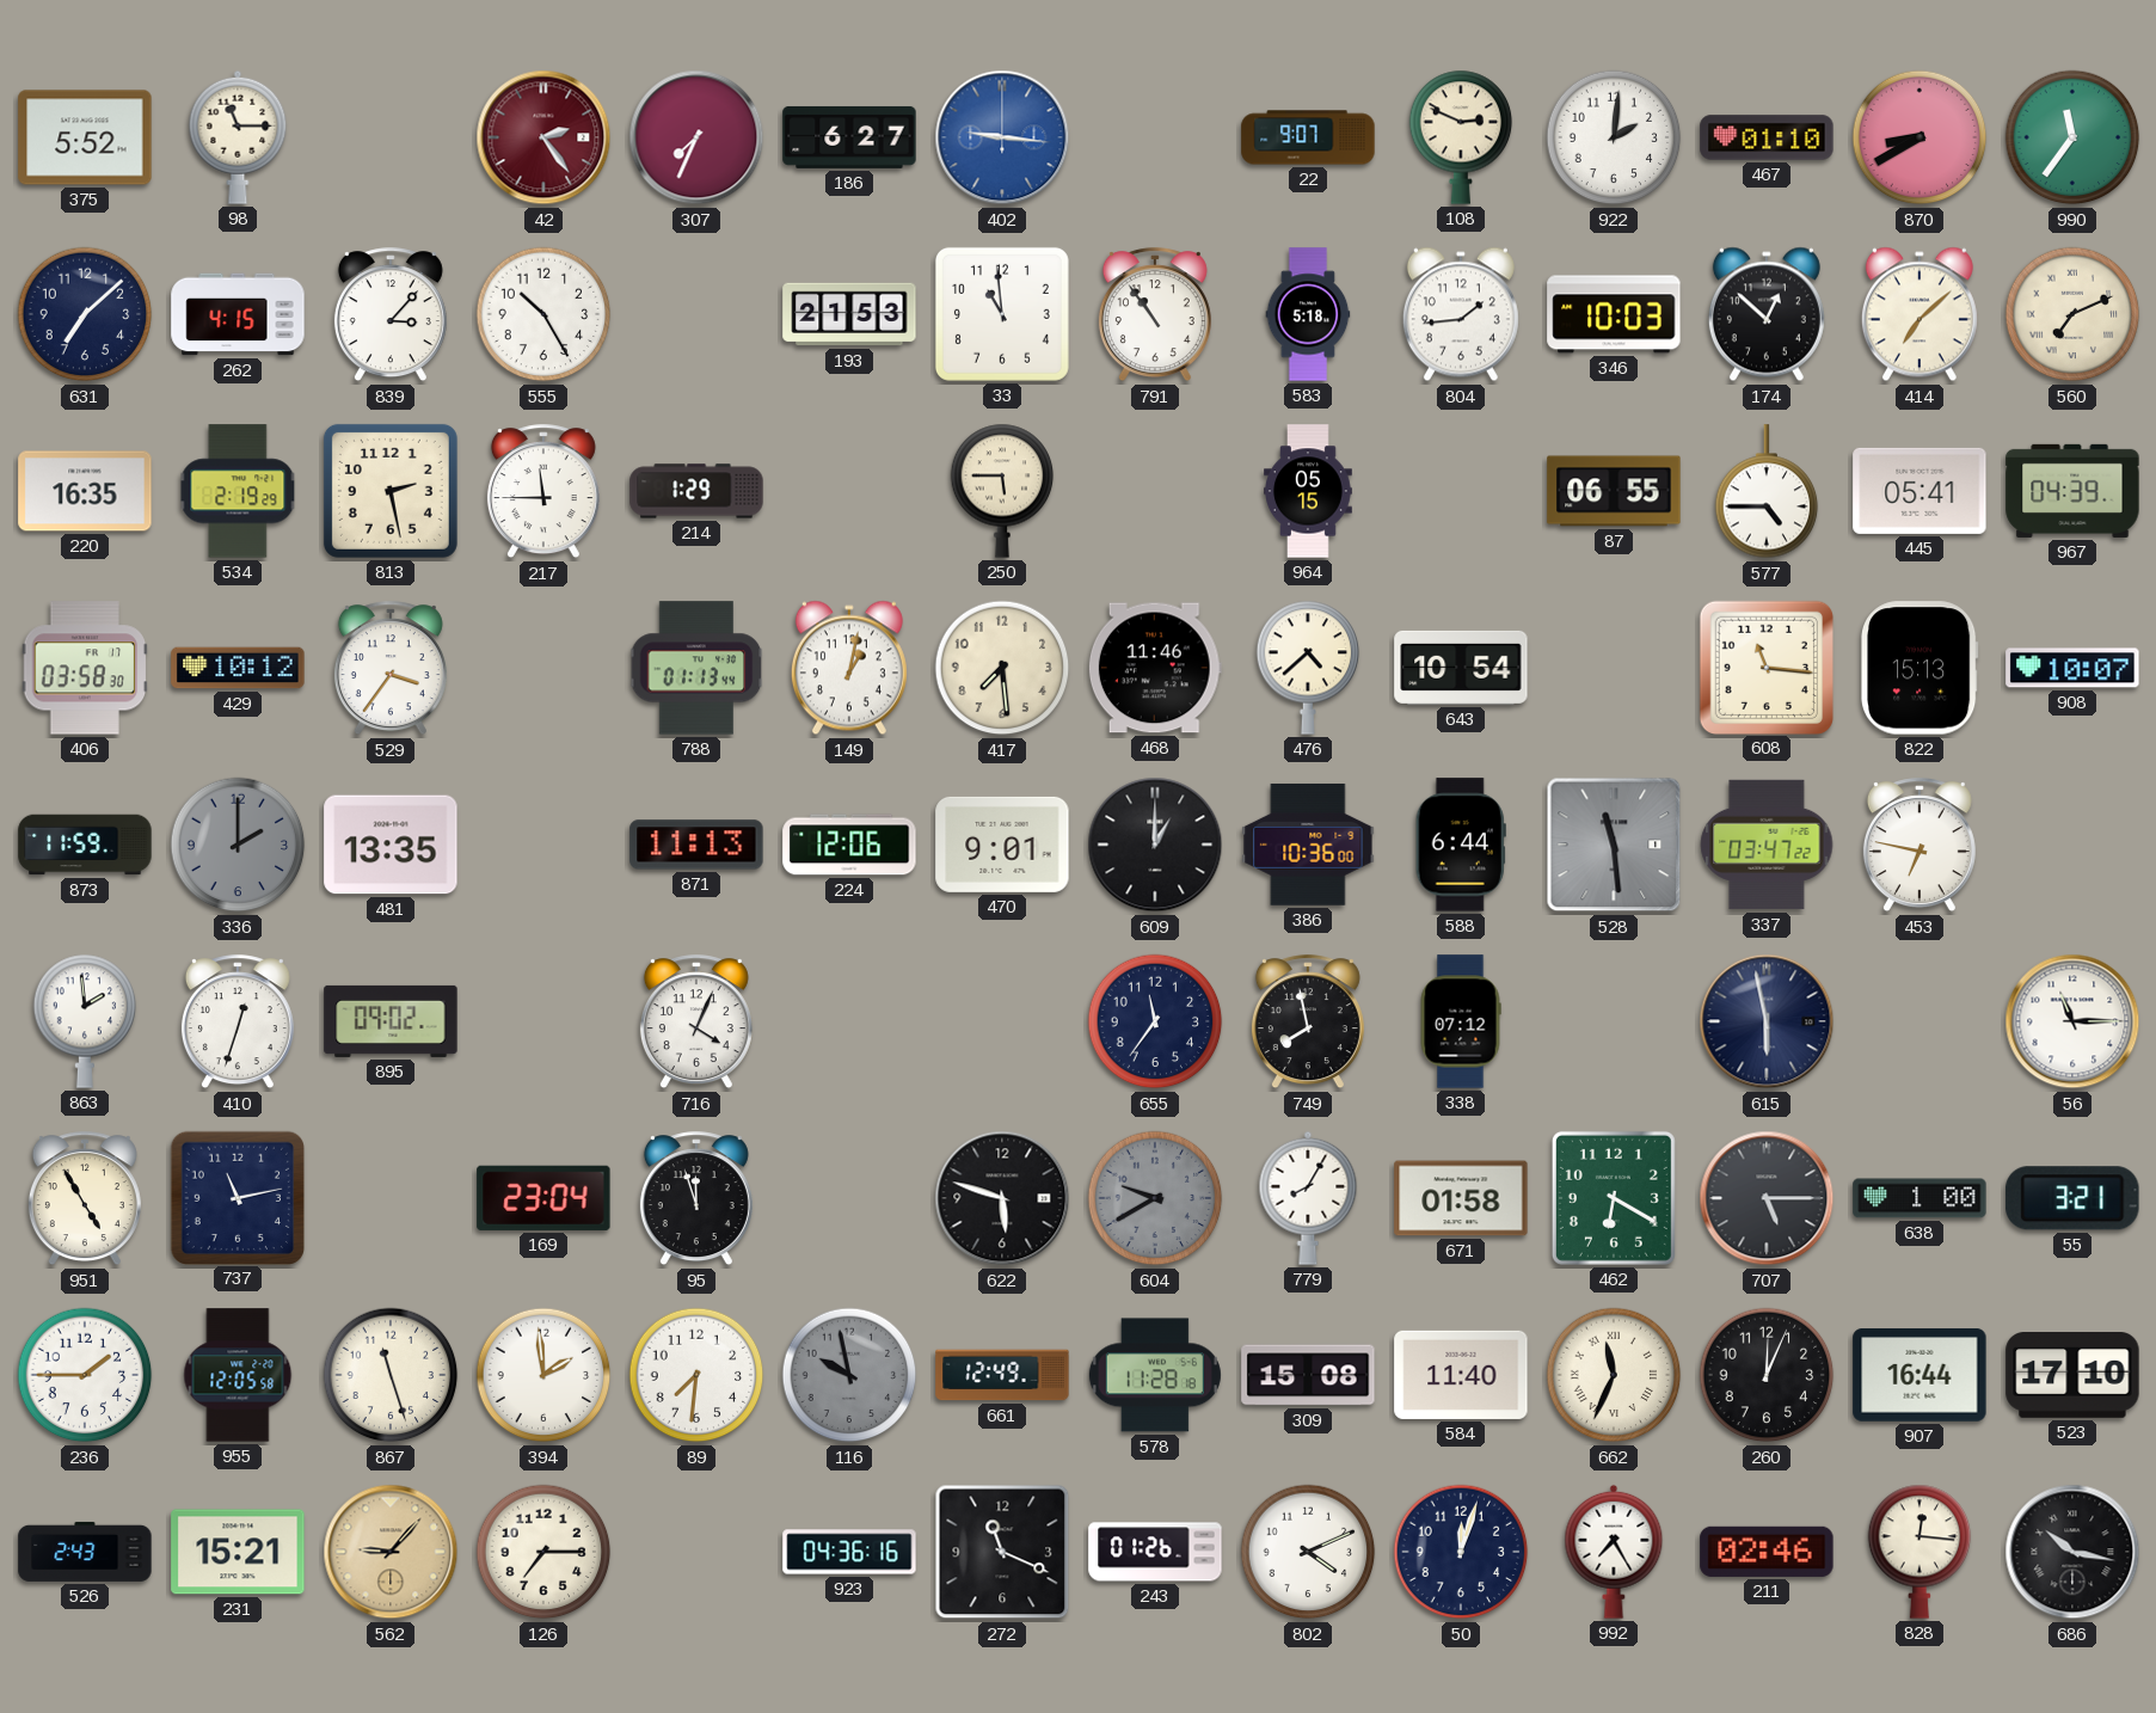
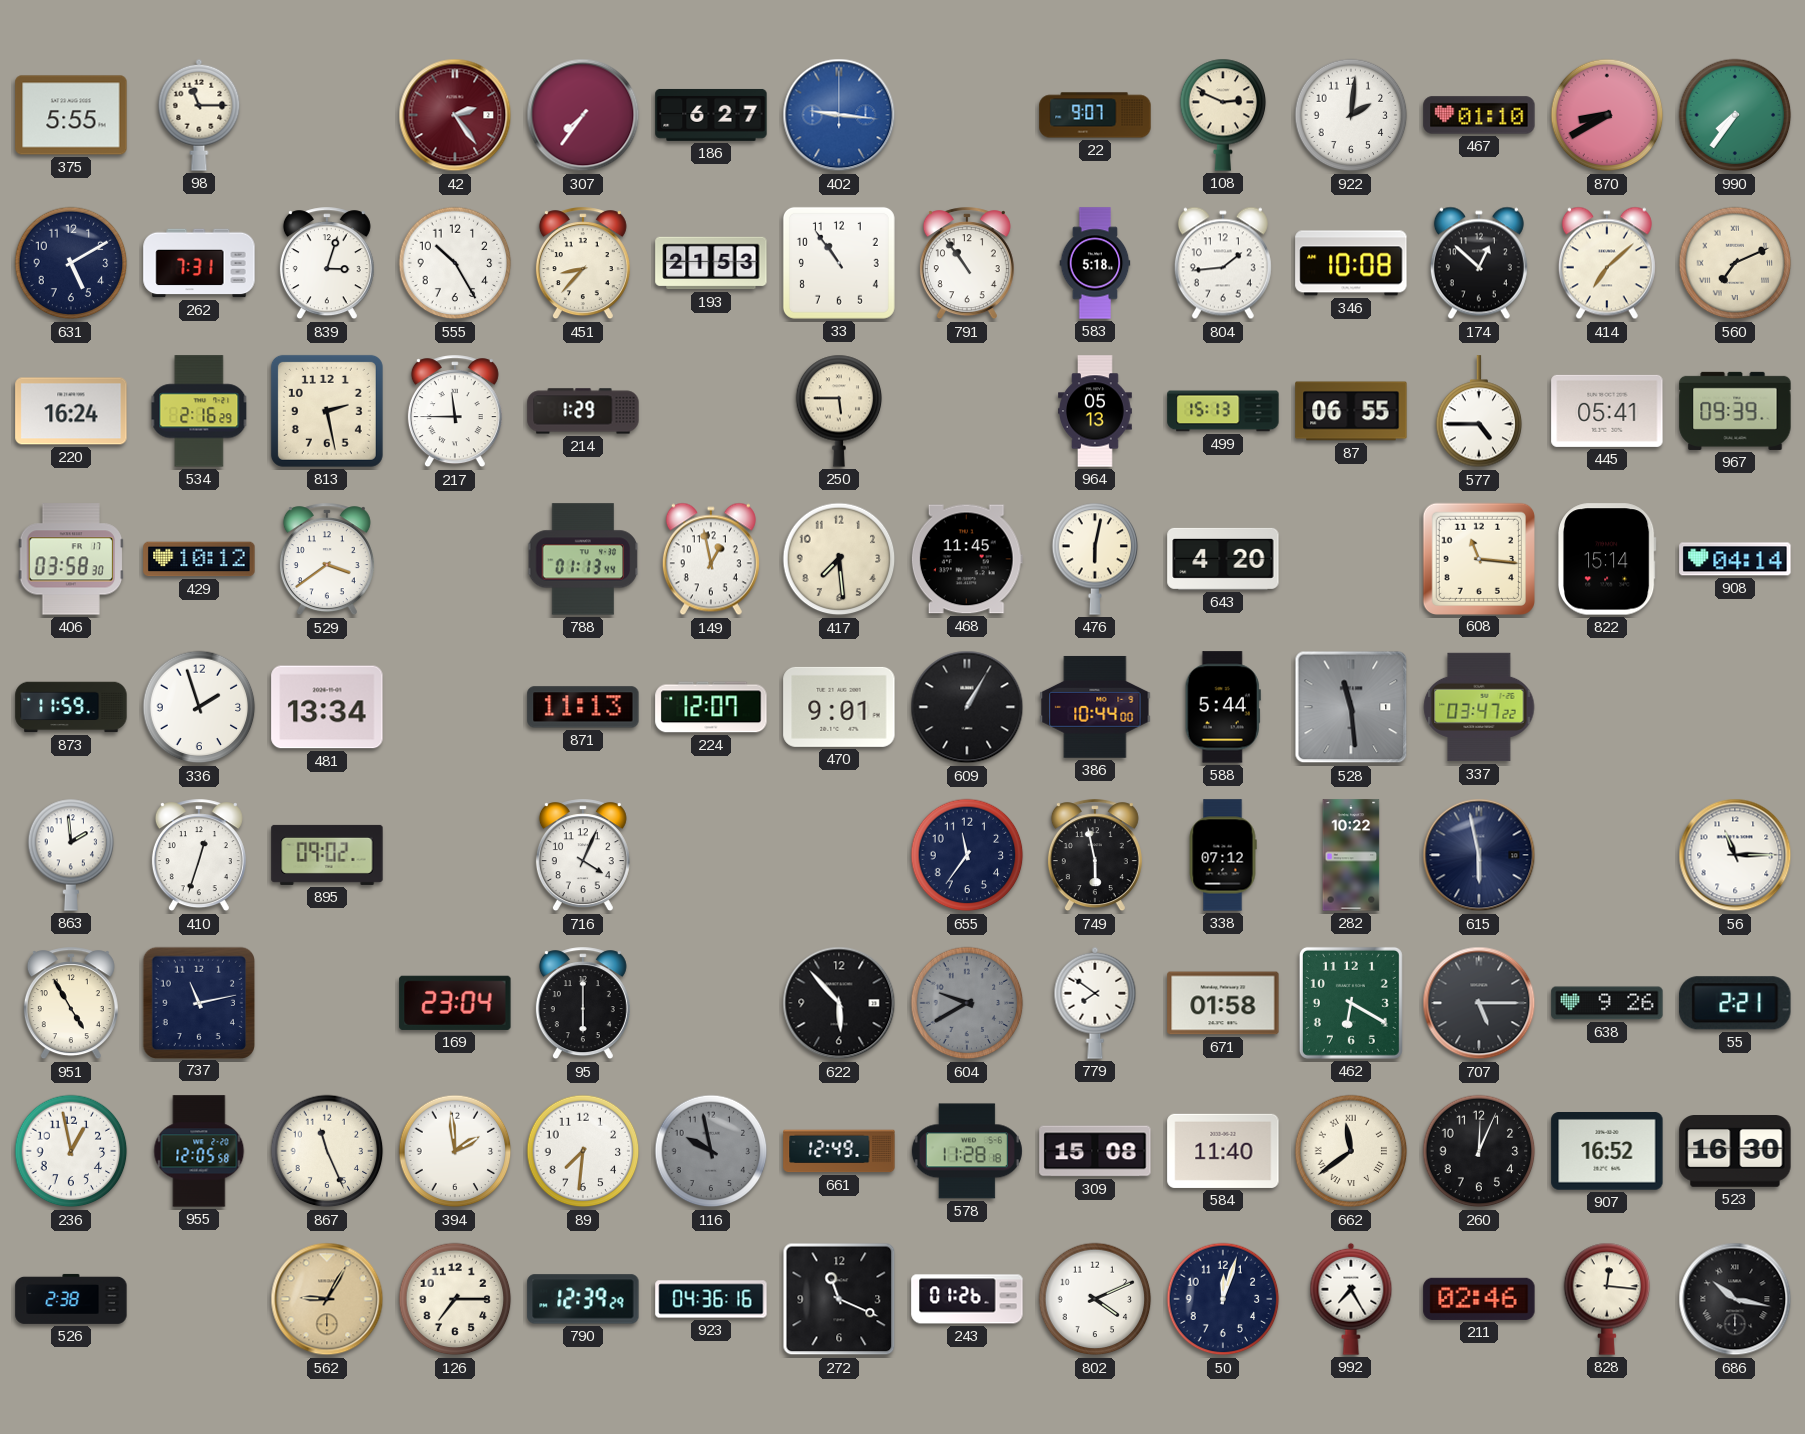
375: 5:52 -> 5:55 (71, 115)
307: 7:34 -> 7:36 (583, 115)
990: 11:36 -> 7:36 (1735, 115)
631: 7:08 -> 5:10 (71, 263)
262: 4:15 -> 7:31 (199, 263)
839: 3:07 -> 3:03 (327, 264)
451: none -> 8:37 (583, 264)
33: 10:59 -> 10:54 (839, 263)
346: 10:03 -> 10:08 (1351, 263)
220: 16:35 -> 16:24 (71, 411)
534: 2:19 -> 2:16 (199, 411)
964: 05:15 -> 05:13 (1096, 411)
499: none -> 15:13 (1223, 411)
967: 04:39 -> 09:39 (1735, 411)
529: 3:36 -> 3:39 (327, 560)
149: 1:02 -> 12:58 (711, 559)
468: 11:46 -> 11:45 (967, 559)
476: 4:38 -> 6:02 (1095, 559)
643: 10:54 -> 4:20 (1223, 559)
822: 15:13 -> 15:14 (1608, 559)
908: 10:07 -> 04:14 (1735, 559)
336: 2:00 -> 1:57 (199, 707)
336 dial: grey -> white (199, 707)
481: 13:35 -> 13:34 (327, 707)
224: 12:06 -> 12:07 (711, 707)
609: 1:00 -> 1:05 (967, 707)
386: 10:36 -> 10:44 (1095, 707)
588: 6:44 -> 5:44 (1223, 707)
453: 6:47 -> none (1919, 846)
749: 7:58 -> 5:58 (1095, 856)
282: none -> 10:22 (1351, 855)
95: 11:57 -> 6:00 (583, 1004)
622: 5:48 -> 5:53 (839, 1003)
779: 8:05 -> 7:51 (1095, 1003)
638: 1:00 -> 9:26 (1607, 1003)
55: 3:21 -> 2:21 (1735, 1003)
236: 1:45 -> 12:58 (71, 1151)
867: 11:27 -> 11:26 (327, 1151)
662: 11:34 -> 11:39 (1351, 1151)
907: 16:44 -> 16:52 (1607, 1152)
523: 17:10 -> 16:30 (1735, 1152)
526: 2:43 -> 2:38 (71, 1299)
231: 15:21 -> none (238, 1552)
562: 9:07 -> 9:05 (327, 1299)
790: none -> 12:39 (583, 1299)
